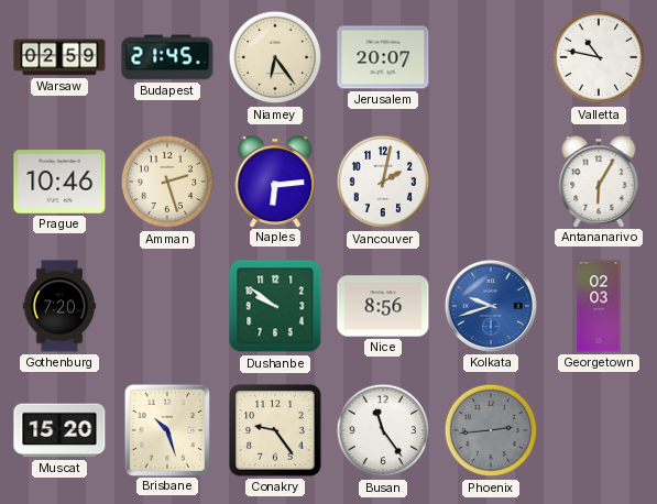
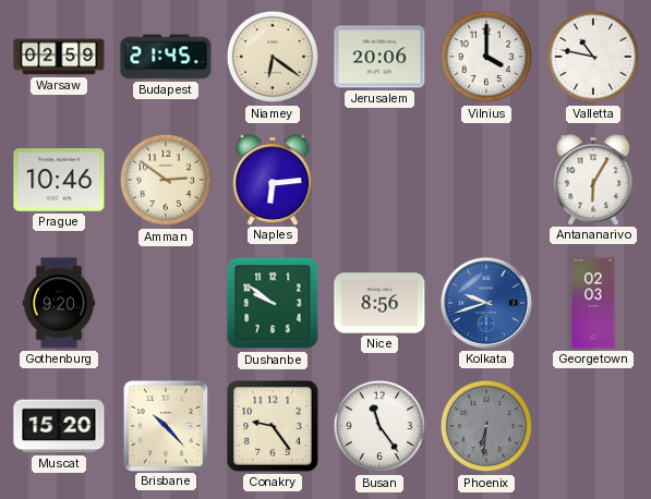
Niamey: 6:24 -> 6:21 (273, 57)
Jerusalem: 20:07 -> 20:06 (379, 57)
Vilnius: none -> 4:00 (486, 57)
Amman: 2:27 -> 2:51 (166, 180)
Vancouver: 2:02 -> none (383, 182)
Gothenburg: 7:20 -> 9:20 (59, 303)
Brisbane: 10:27 -> 10:23 (166, 425)
Phoenix: 2:44 -> 6:31 (486, 426)
